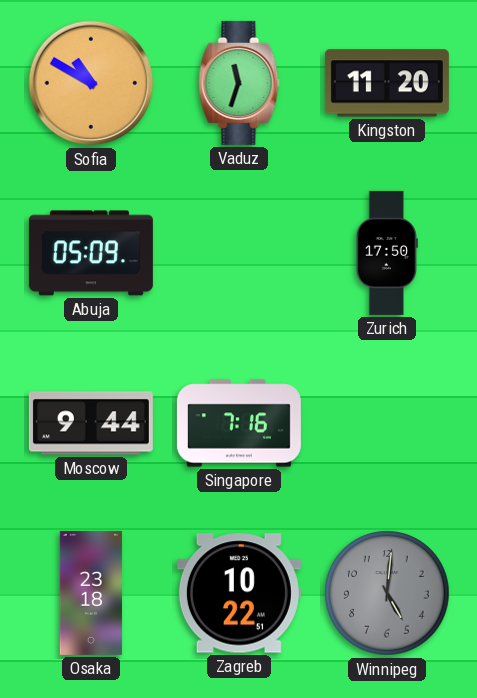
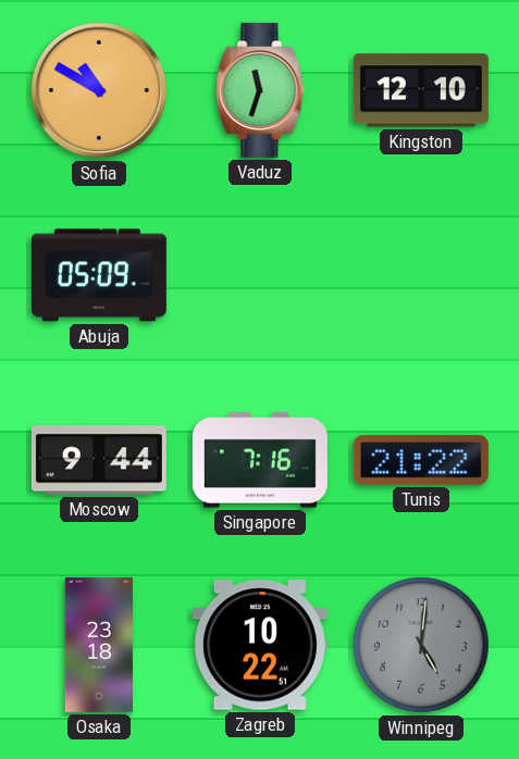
Kingston: 11:20 -> 12:10 (421, 90)
Zurich: 17:50 -> none (387, 253)
Tunis: none -> 21:22 (421, 460)
